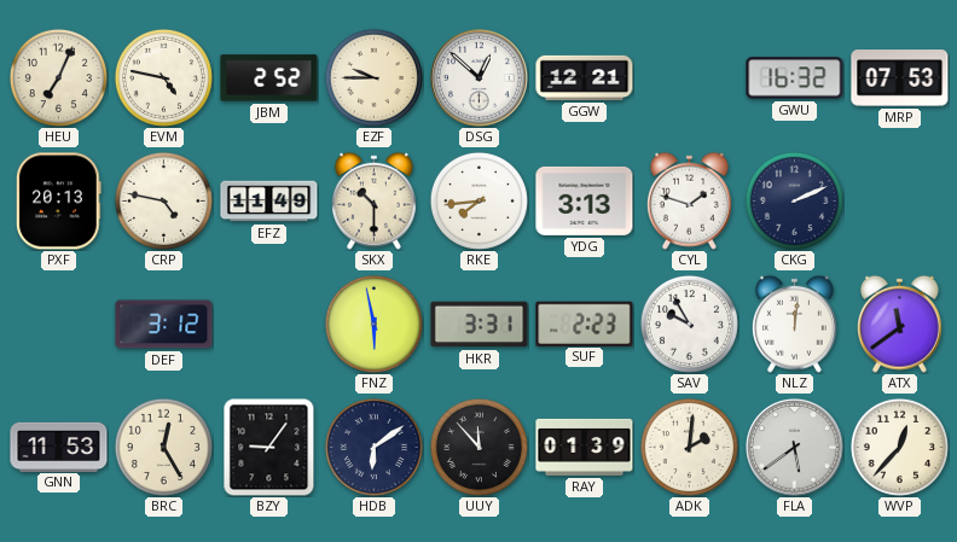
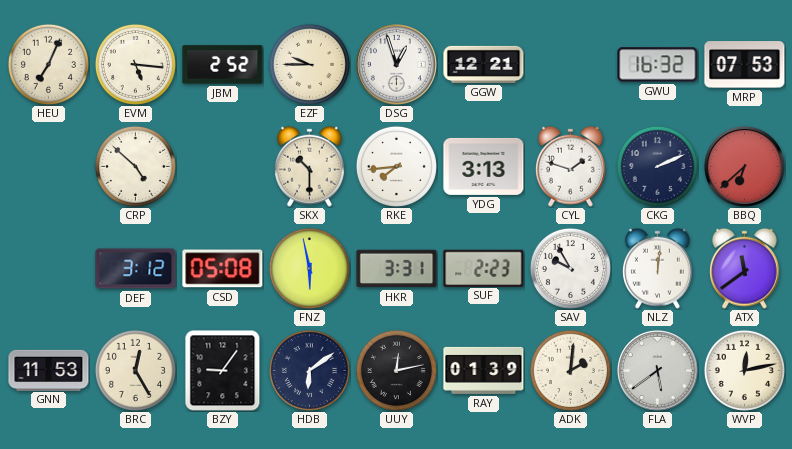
EVM: 4:47 -> 5:16 (135, 64)
DSG: 12:52 -> 12:57 (397, 65)
PXF: 20:13 -> none (59, 202)
CRP: 4:47 -> 4:52 (135, 166)
EFZ: 11:49 -> none (269, 202)
BBQ: none -> 6:38 (745, 167)
CSD: none -> 05:08 (223, 269)
UUY: 11:53 -> 12:13 (396, 370)
WVP: 12:37 -> 12:13 (744, 370)
